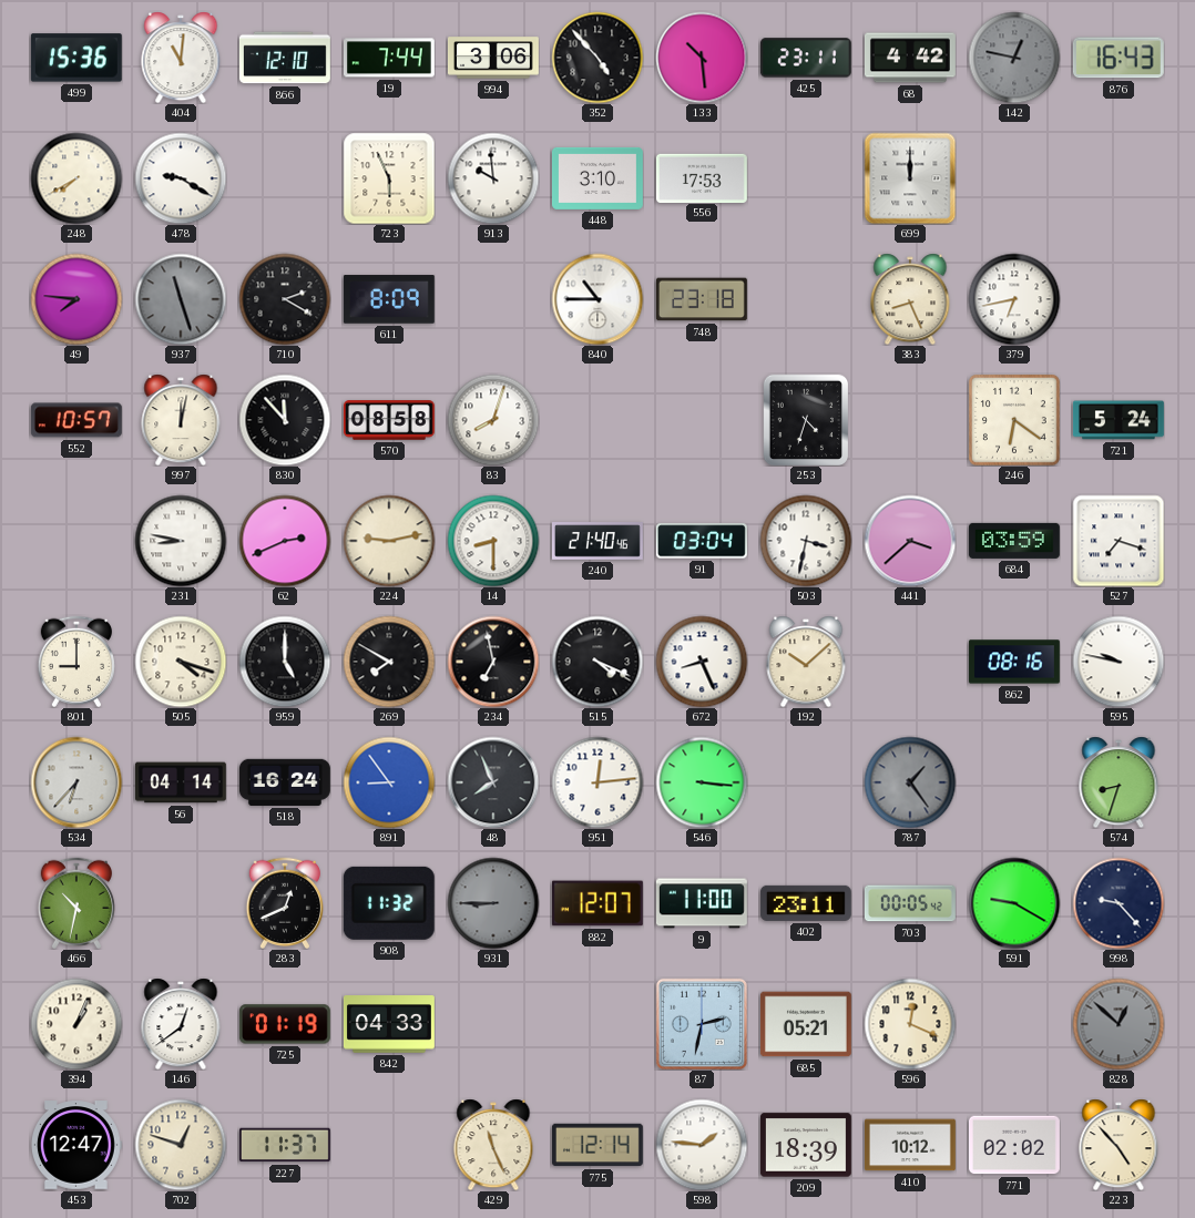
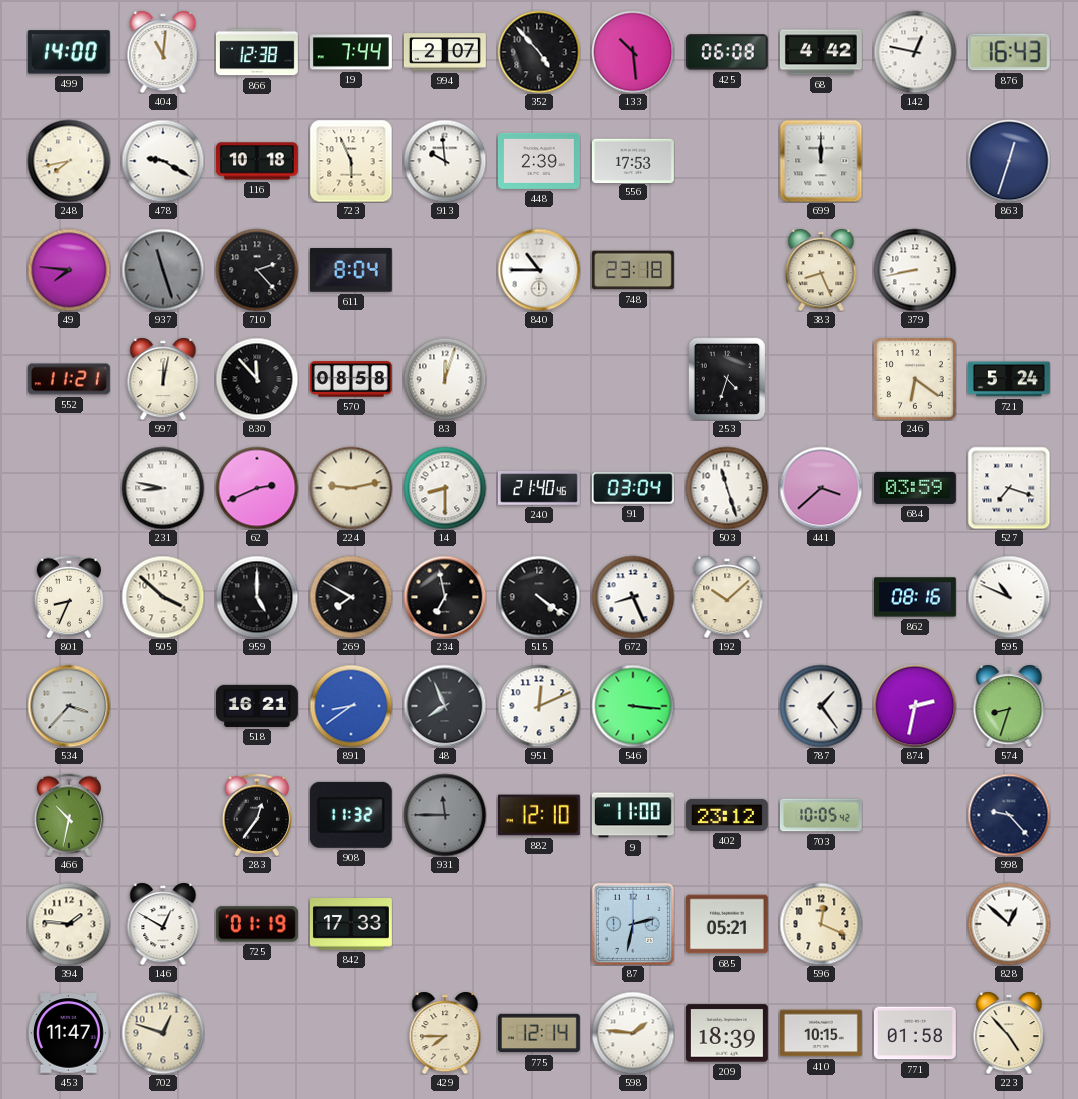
499: 15:36 -> 14:00 (69, 52)
866: 12:10 -> 12:38 (257, 52)
994: 3:06 -> 2:07 (445, 52)
425: 23:11 -> 06:08 (727, 52)
142 dial: grey -> white (915, 52)
248: 7:40 -> 7:43 (69, 161)
116: none -> 10:18 (257, 161)
448: 3:10 -> 2:39 (539, 161)
863: none -> 12:33 (1009, 161)
710: 2:20 -> 2:23 (257, 270)
611: 8:09 -> 8:04 (351, 270)
379: 6:43 -> 8:43 (915, 270)
552: 10:57 -> 11:21 (69, 379)
83: 8:03 -> 12:03 (445, 379)
503: 3:32 -> 11:27 (727, 488)
801: 9:00 -> 8:34 (68, 597)
505: 4:18 -> 3:52 (163, 597)
515: 4:19 -> 4:21 (539, 597)
595: 9:47 -> 10:49 (1009, 597)
534: 6:37 -> 3:37 (69, 706)
56: 04:14 -> none (181, 782)
518: 16:24 -> 16:21 (257, 706)
891: 8:54 -> 8:39 (351, 706)
951: 12:14 -> 12:11 (539, 706)
787 dial: grey -> white (821, 706)
874: none -> 2:32 (915, 706)
283: 12:41 -> 12:36 (256, 815)
931: 8:45 -> 11:45 (445, 815)
882: 12:07 -> 12:10 (539, 815)
402: 23:11 -> 23:12 (727, 815)
703: 00:05 -> 10:05 (821, 815)
591: 9:20 -> none (1014, 903)
394: 1:04 -> 1:46 (69, 924)
146: 12:39 -> 12:50 (163, 924)
842: 04:33 -> 17:33 (351, 924)
828 dial: grey -> white (1009, 924)
453: 12:47 -> 11:47 (69, 1033)
227: 11:37 -> none (285, 1145)
429: 11:26 -> 7:45 (445, 1033)
410: 10:12 -> 10:15 (821, 1033)
771: 02:02 -> 01:58 (915, 1033)
